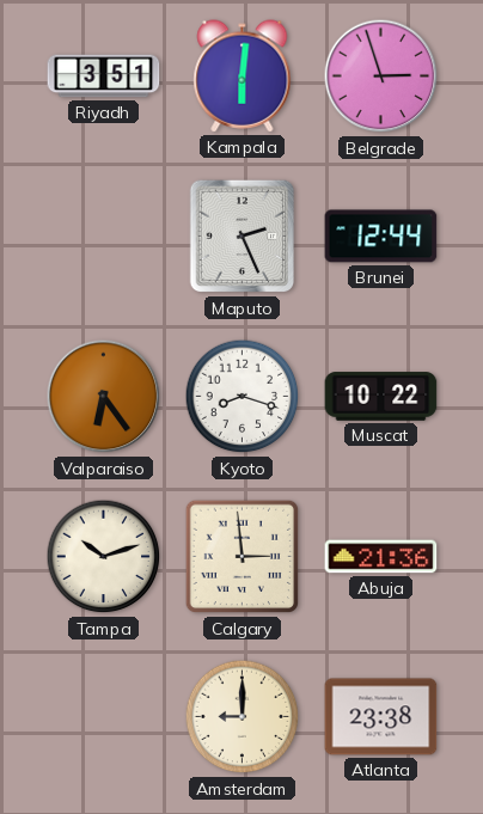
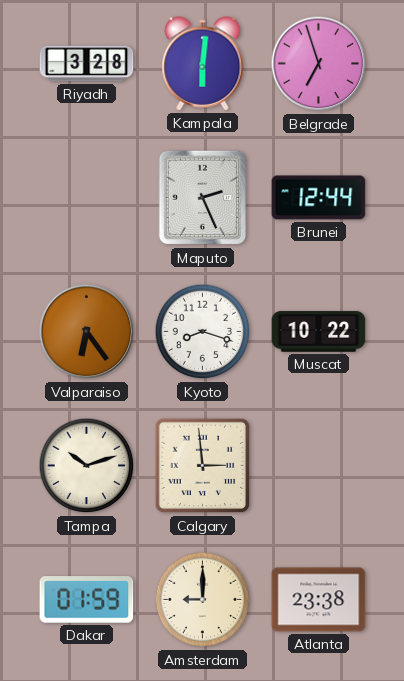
Riyadh: 3:51 -> 3:28 (87, 64)
Belgrade: 2:57 -> 6:57 (319, 64)
Abuja: 21:36 -> none (381, 557)
Dakar: none -> 01:59 (87, 600)
